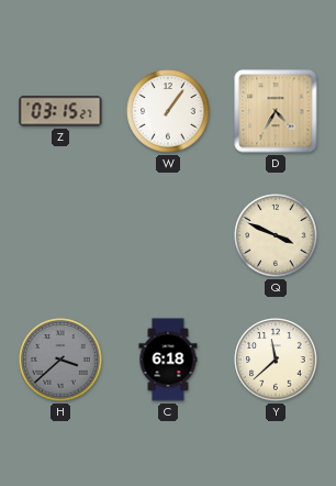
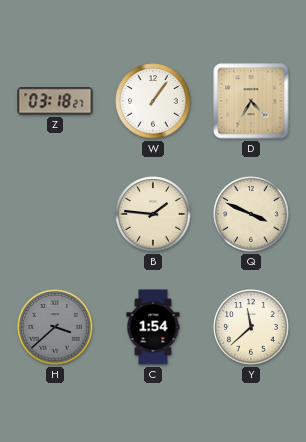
Z: 03:15 -> 03:18 (55, 101)
B: none -> 1:46 (153, 214)
C: 6:18 -> 1:54 (153, 327)
